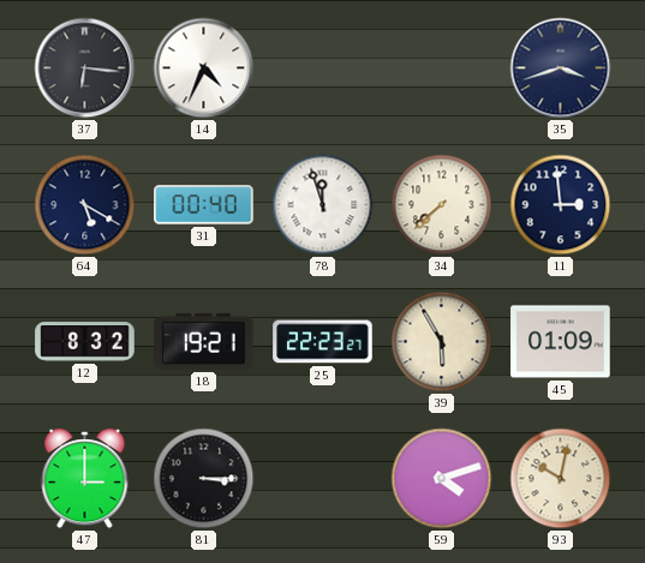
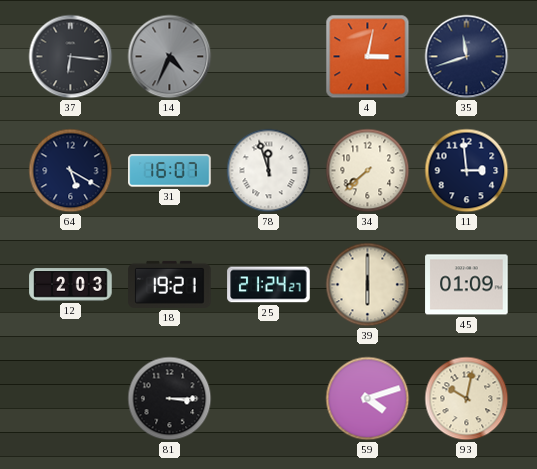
14 dial: white -> grey (170, 57)
4: none -> 3:02 (368, 57)
35: 3:42 -> 11:42 (467, 57)
31: 00:40 -> 16:07 (170, 171)
12: 8:32 -> 2:03 (71, 285)
25: 22:23 -> 21:24 (269, 285)
39: 5:55 -> 6:00 (368, 285)
47: 3:00 -> none (85, 479)
